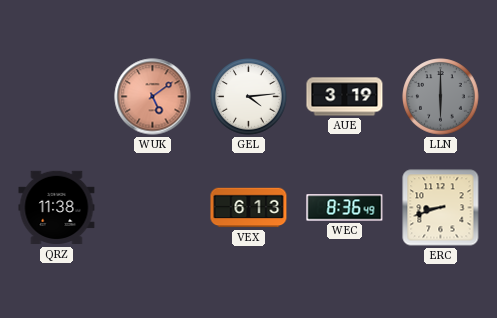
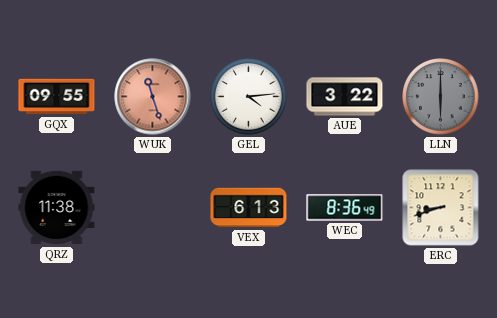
GQX: none -> 09:55 (57, 97)
WUK: 5:09 -> 11:27 (153, 97)
AUE: 3:19 -> 3:22 (345, 97)
